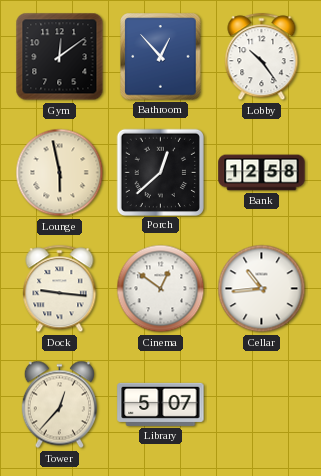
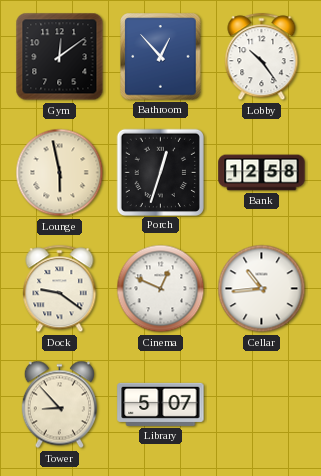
Porch: 12:38 -> 12:33 (160, 172)
Dock: 9:16 -> 9:21 (60, 289)
Cinema: 12:51 -> 12:49 (161, 289)
Tower: 12:37 -> 8:53 (59, 405)
